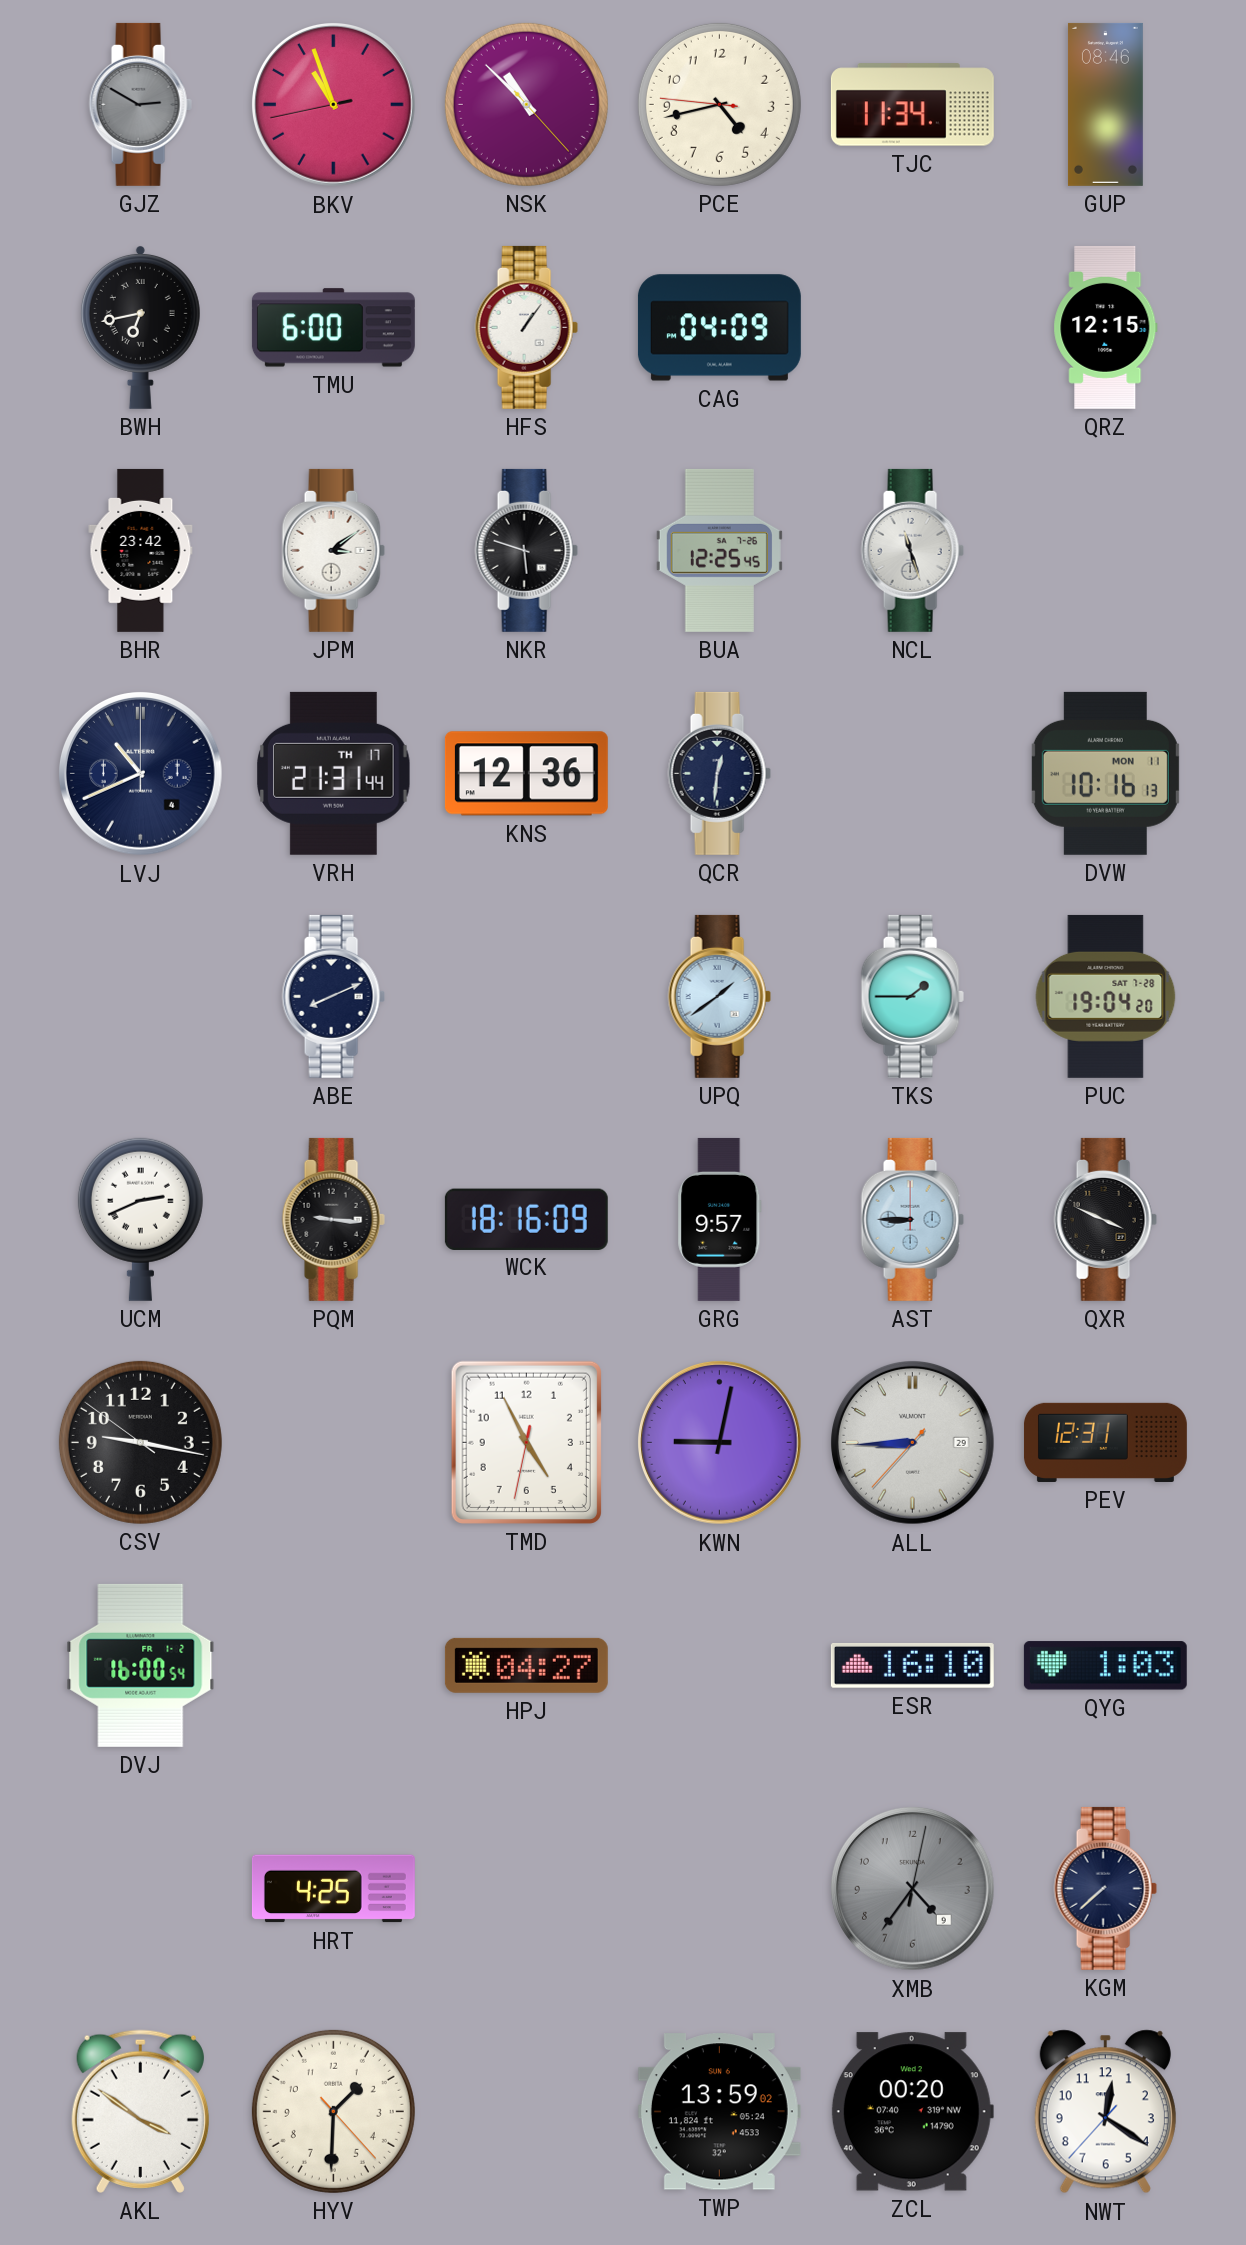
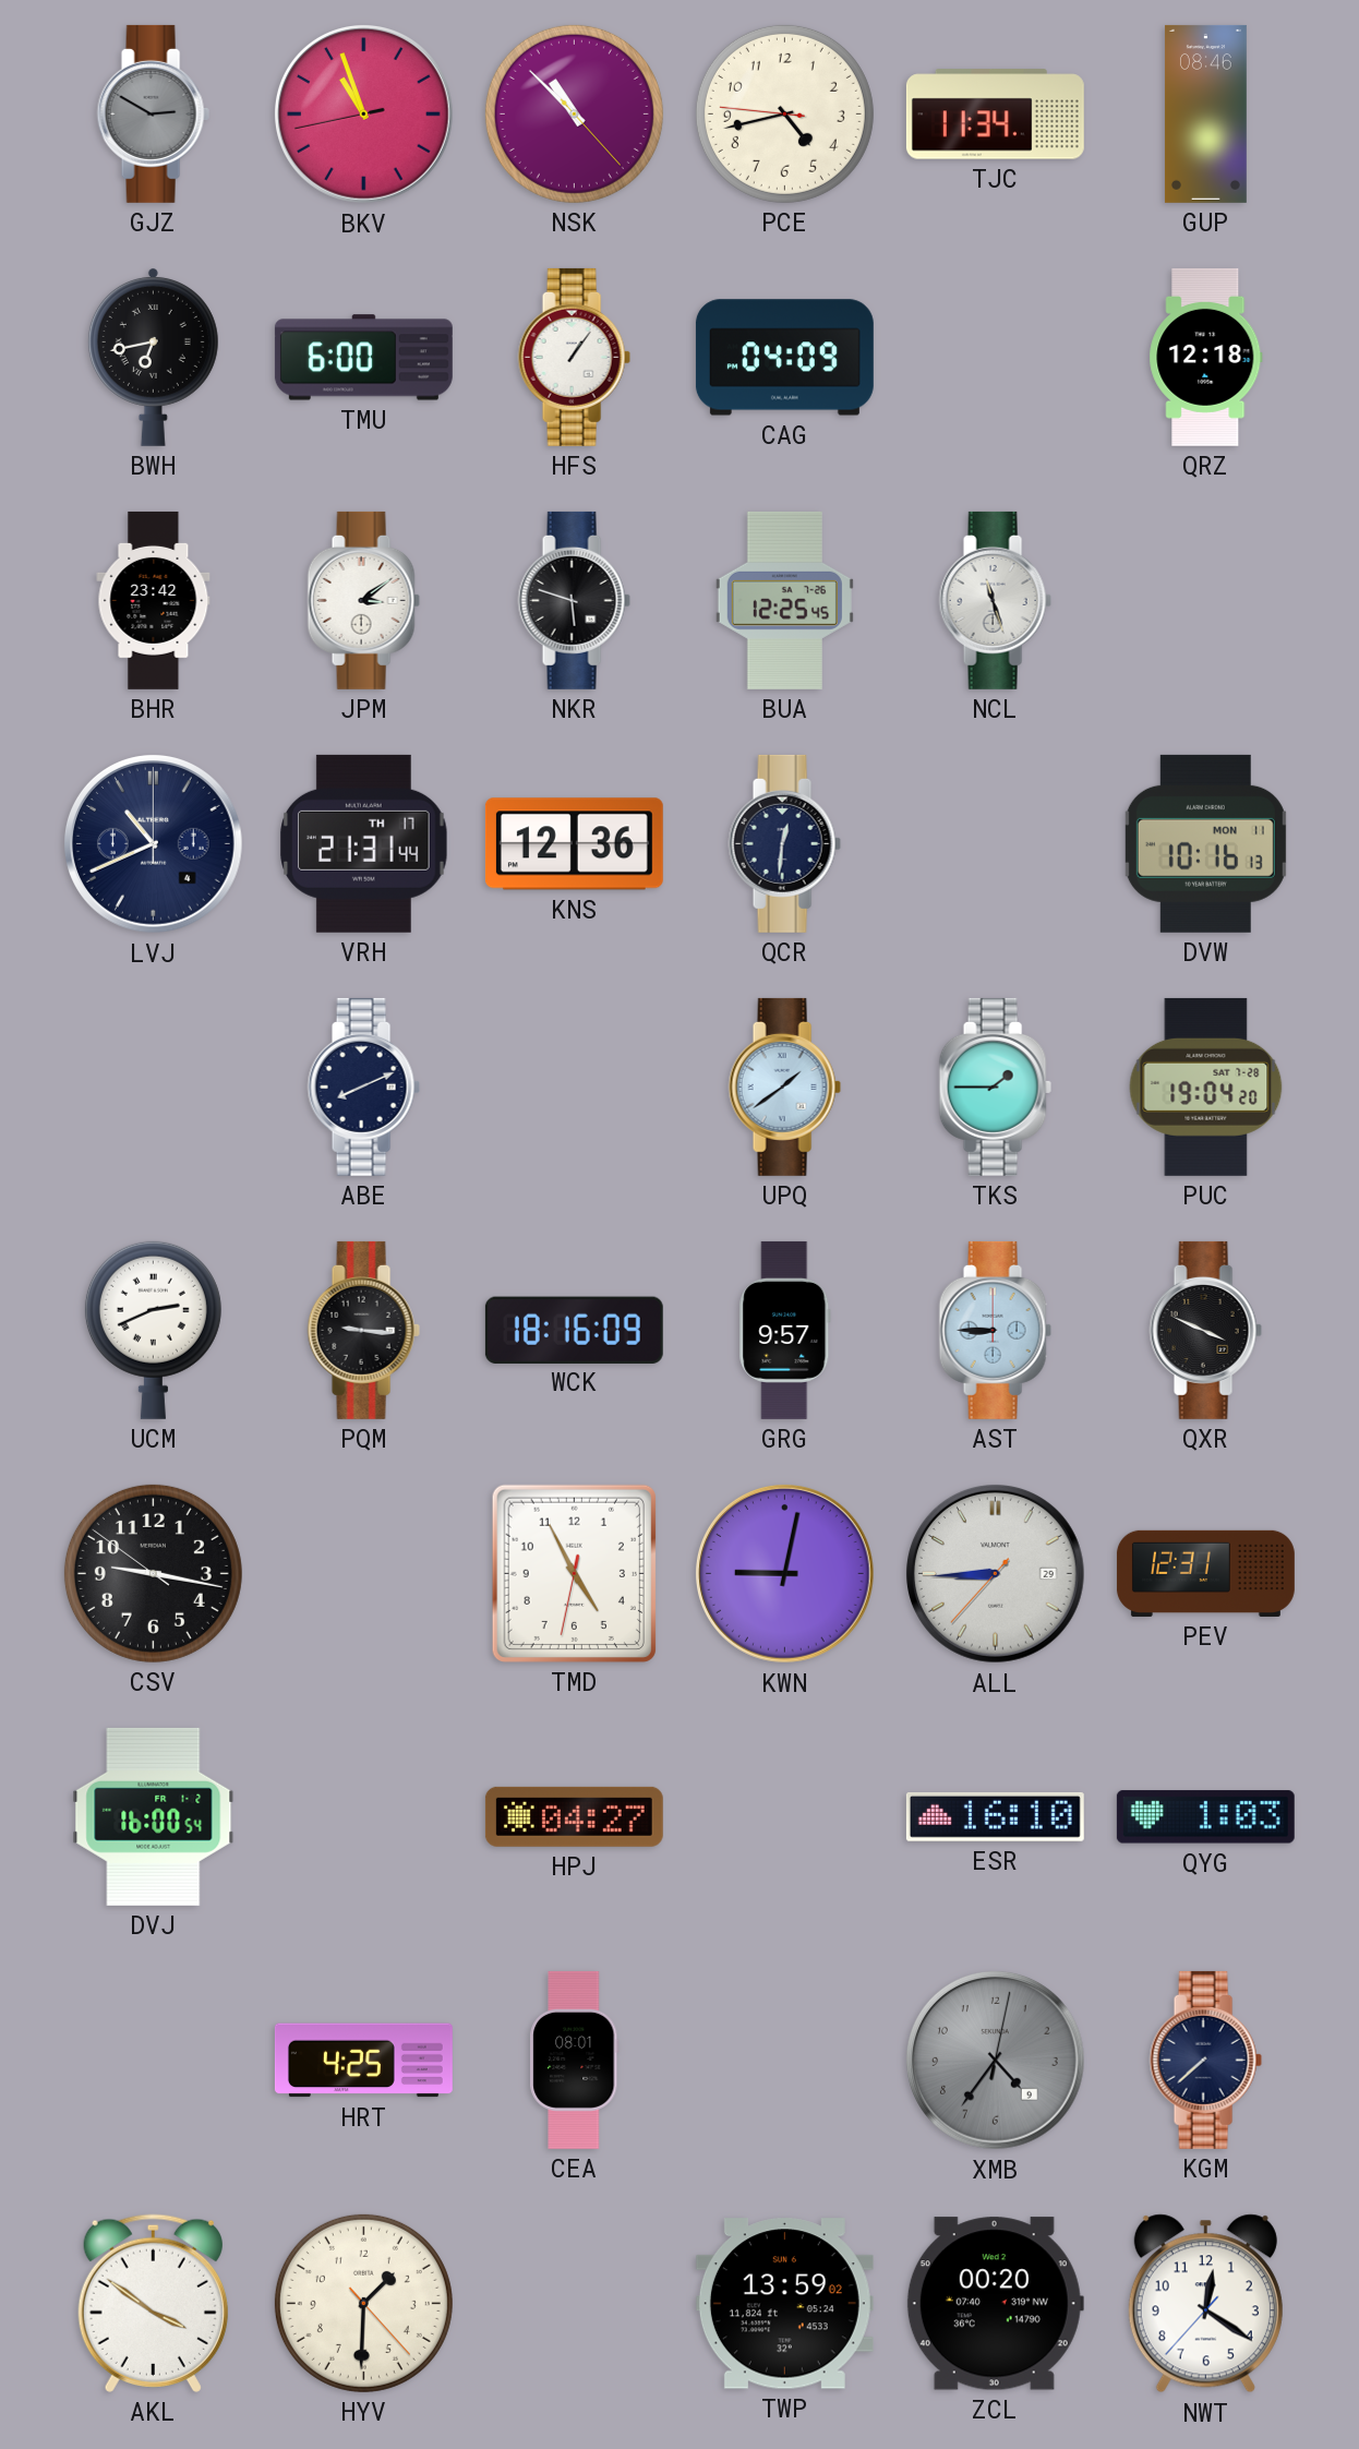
QRZ: 12:15 -> 12:18 (1206, 357)
CEA: none -> 08:01 (575, 2060)
